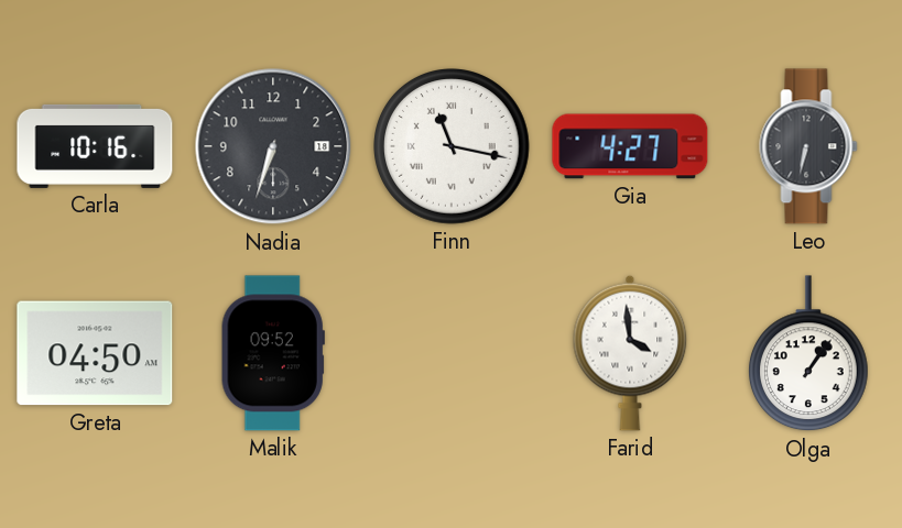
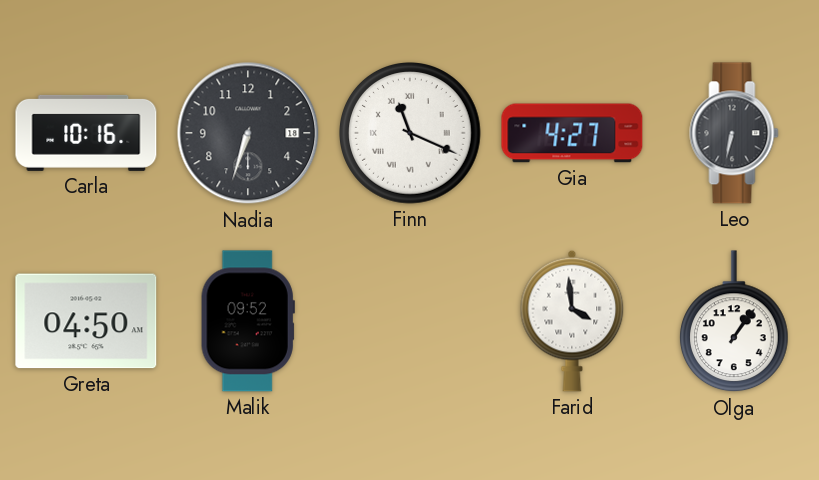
Finn: 11:17 -> 11:19 (410, 133)
